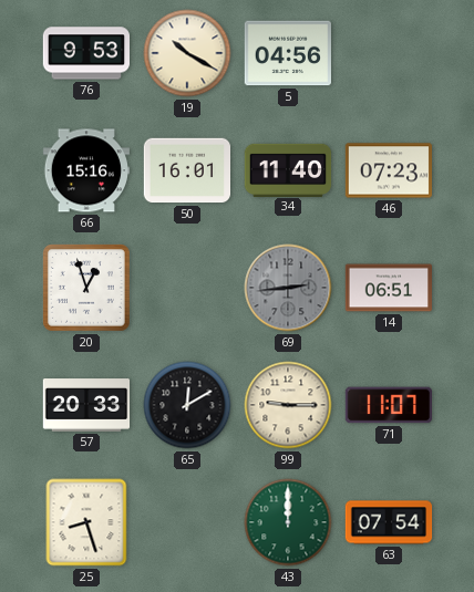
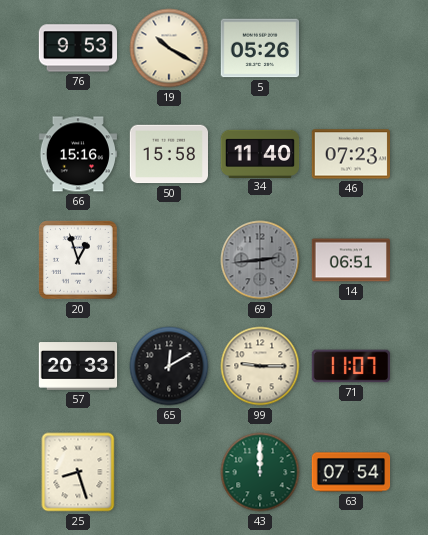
5: 04:56 -> 05:26 (259, 48)
50: 16:01 -> 15:58 (168, 154)
